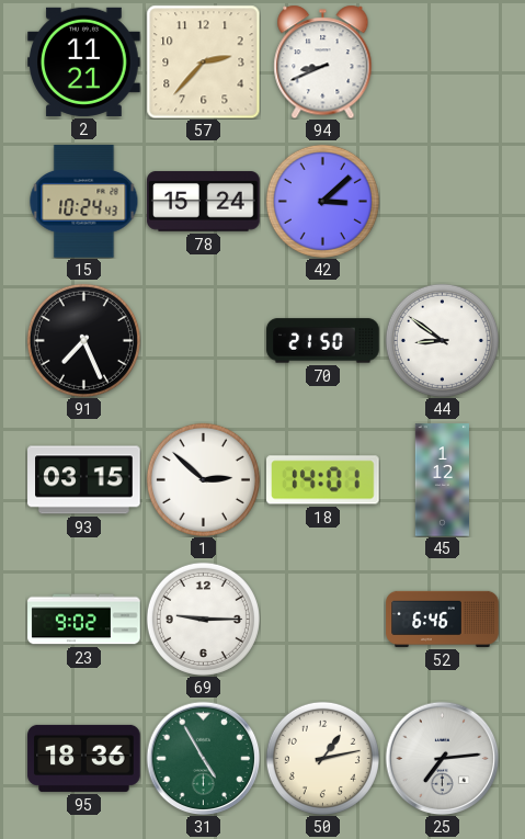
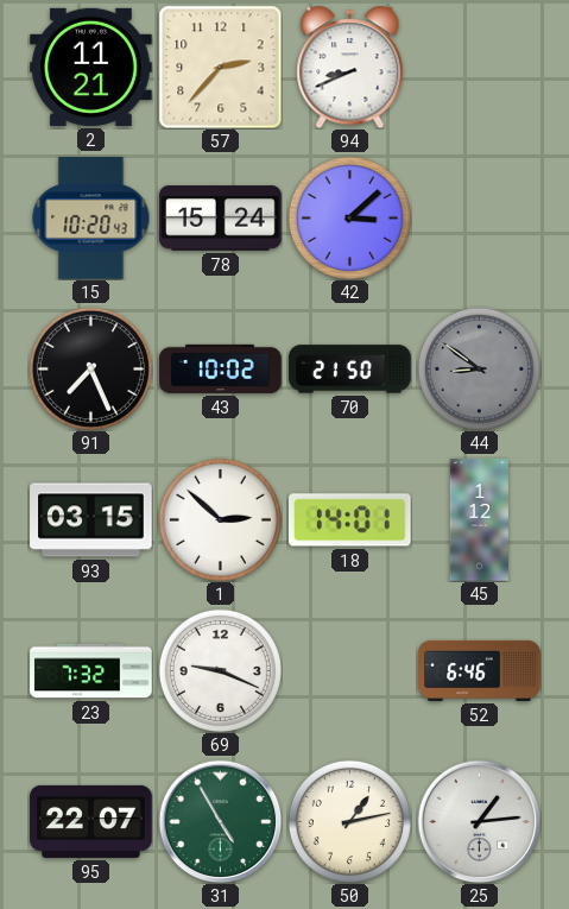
15: 10:24 -> 10:20 (91, 219)
43: none -> 10:02 (221, 368)
44 dial: white -> grey (479, 368)
23: 9:02 -> 7:32 (91, 671)
69: 9:15 -> 9:19 (220, 670)
95: 18:36 -> 22:07 (91, 821)
25: 7:14 -> 1:14 (479, 821)
